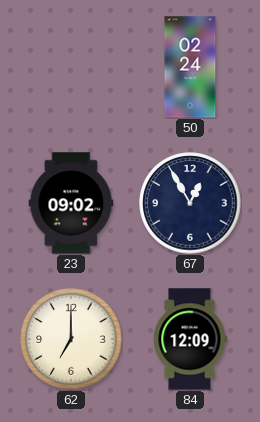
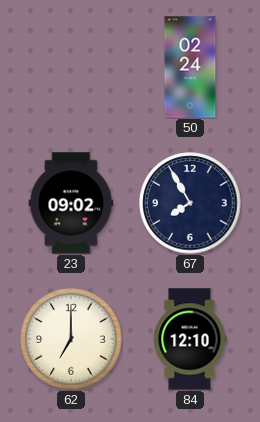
67: 12:55 -> 7:55 (190, 203)
84: 12:09 -> 12:10 (190, 339)
